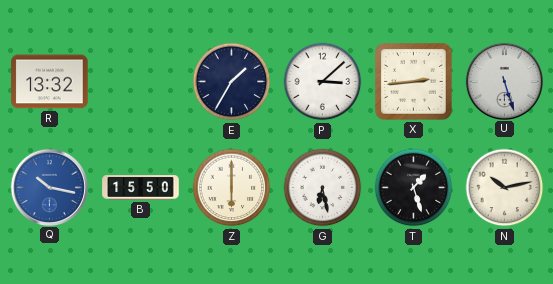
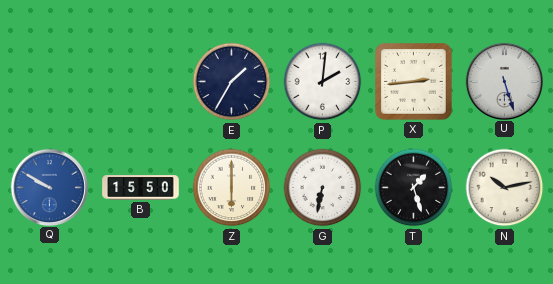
R: 13:32 -> none (50, 82)
P: 3:08 -> 2:01 (323, 82)
Q: 10:17 -> 9:50 (49, 187)
G: 6:28 -> 6:32 (323, 188)
